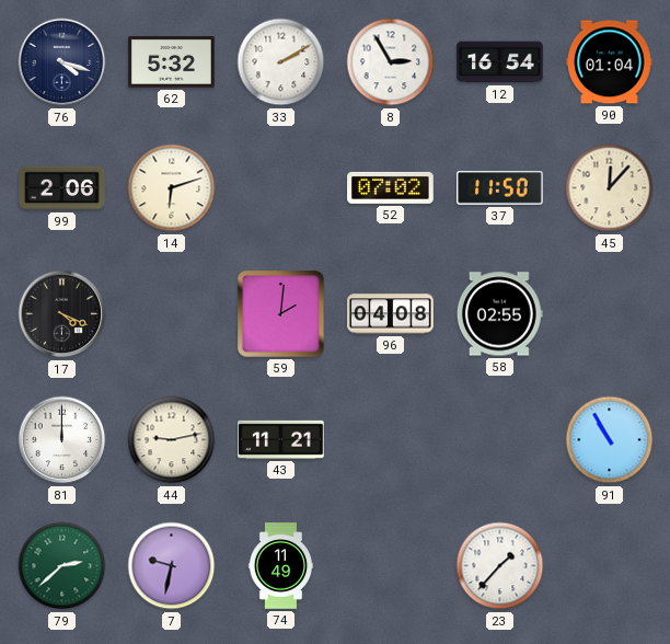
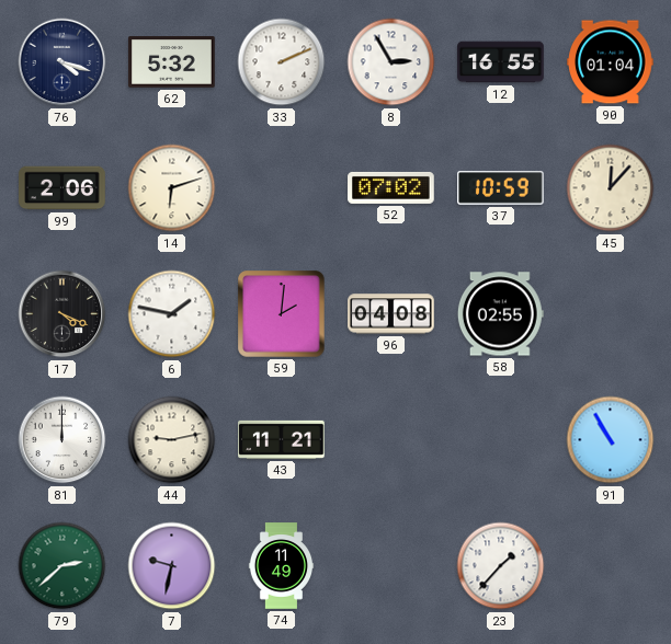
33: 2:10 -> 2:11 (282, 62)
12: 16:54 -> 16:55 (501, 62)
37: 11:50 -> 10:59 (501, 188)
6: none -> 1:47 (172, 314)
